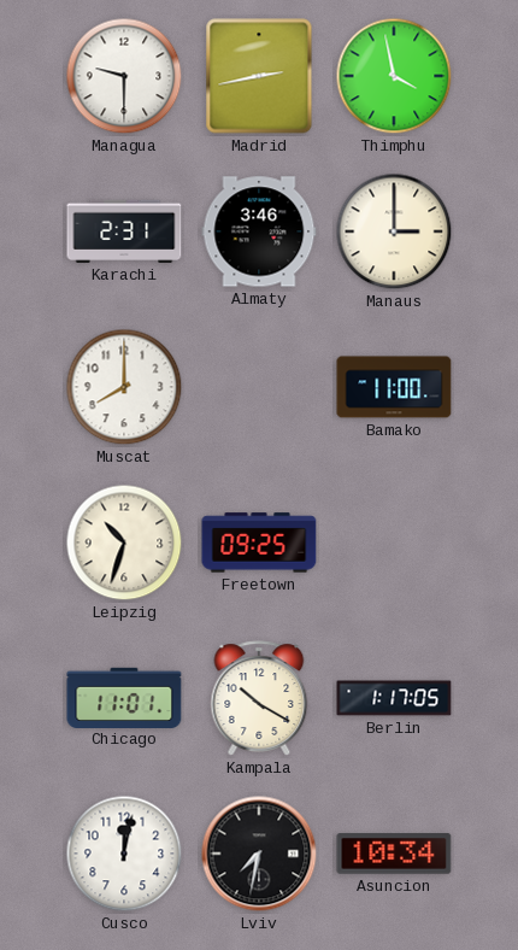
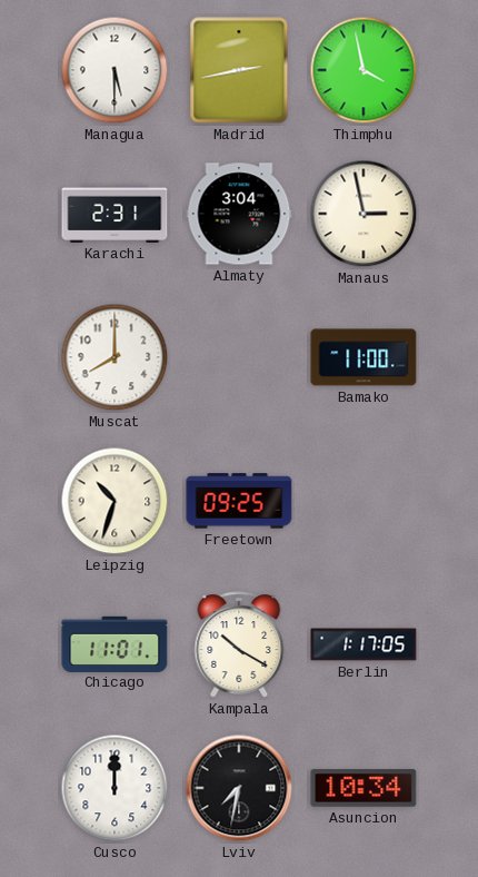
Managua: 9:30 -> 5:30 (114, 70)
Almaty: 3:46 -> 3:04 (239, 214)
Manaus: 3:00 -> 2:58 (364, 214)
Cusco: 12:02 -> 12:00 (114, 788)
